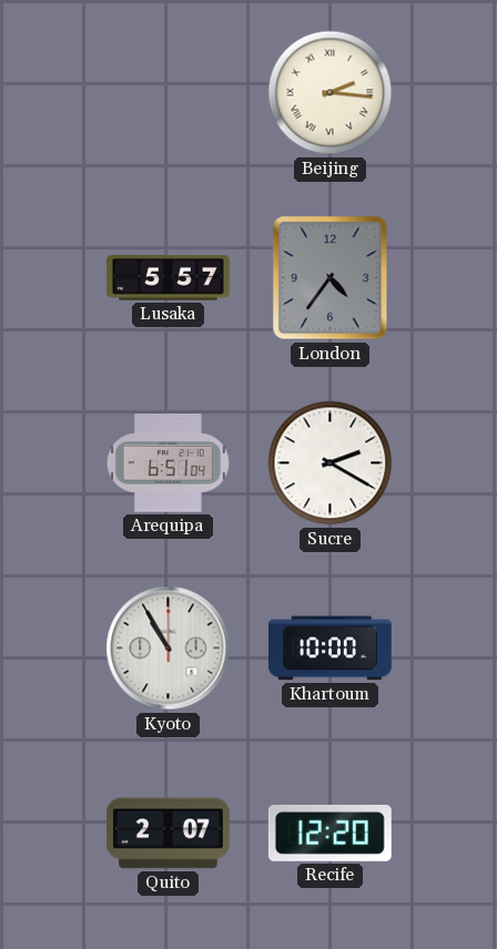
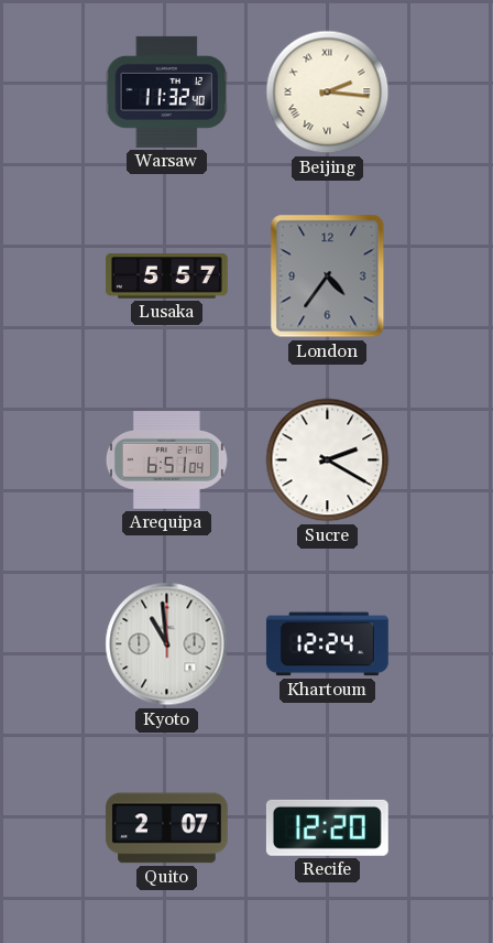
Warsaw: none -> 11:32 (166, 91)
Kyoto: 10:55 -> 10:59 (167, 644)
Khartoum: 10:00 -> 12:24 (328, 644)
